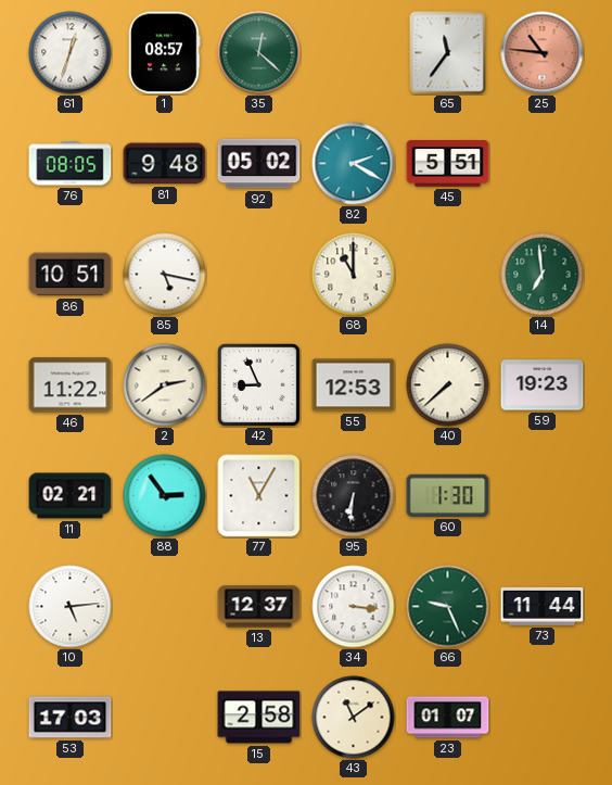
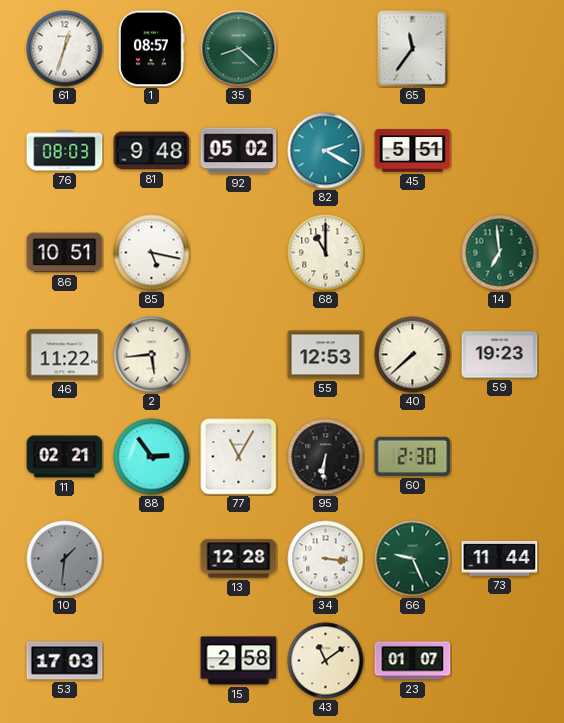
35: 12:22 -> 8:22 (239, 49)
25: 10:46 -> none (543, 53)
76: 08:05 -> 08:03 (65, 151)
2: 2:39 -> 5:44 (152, 355)
42: 8:56 -> none (258, 384)
60: 1:30 -> 2:30 (413, 456)
10: 5:14 -> 1:31 (65, 559)
10 dial: white -> grey (65, 559)
13: 12:37 -> 12:28 (239, 559)
